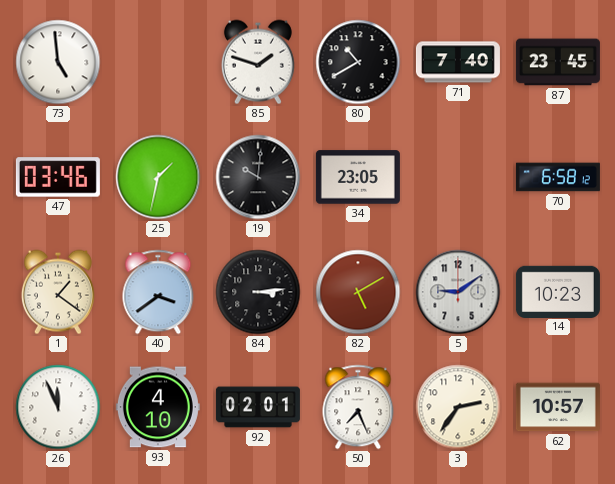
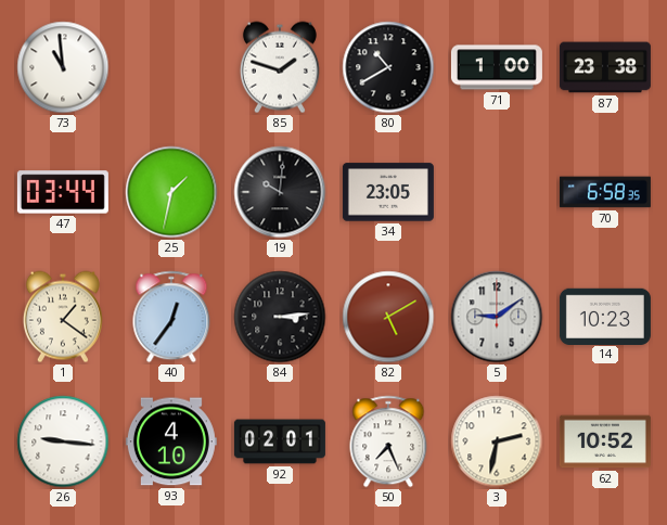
73: 4:59 -> 10:59 (63, 67)
71: 7:40 -> 1:00 (497, 67)
87: 23:45 -> 23:38 (605, 67)
47: 03:46 -> 03:44 (63, 192)
70: 6:58:12 -> 6:58:35 (605, 192)
40: 3:39 -> 12:36 (171, 317)
26: 11:56 -> 9:16 (63, 441)
3: 2:36 -> 2:32 (497, 441)
62: 10:57 -> 10:52 (605, 441)
